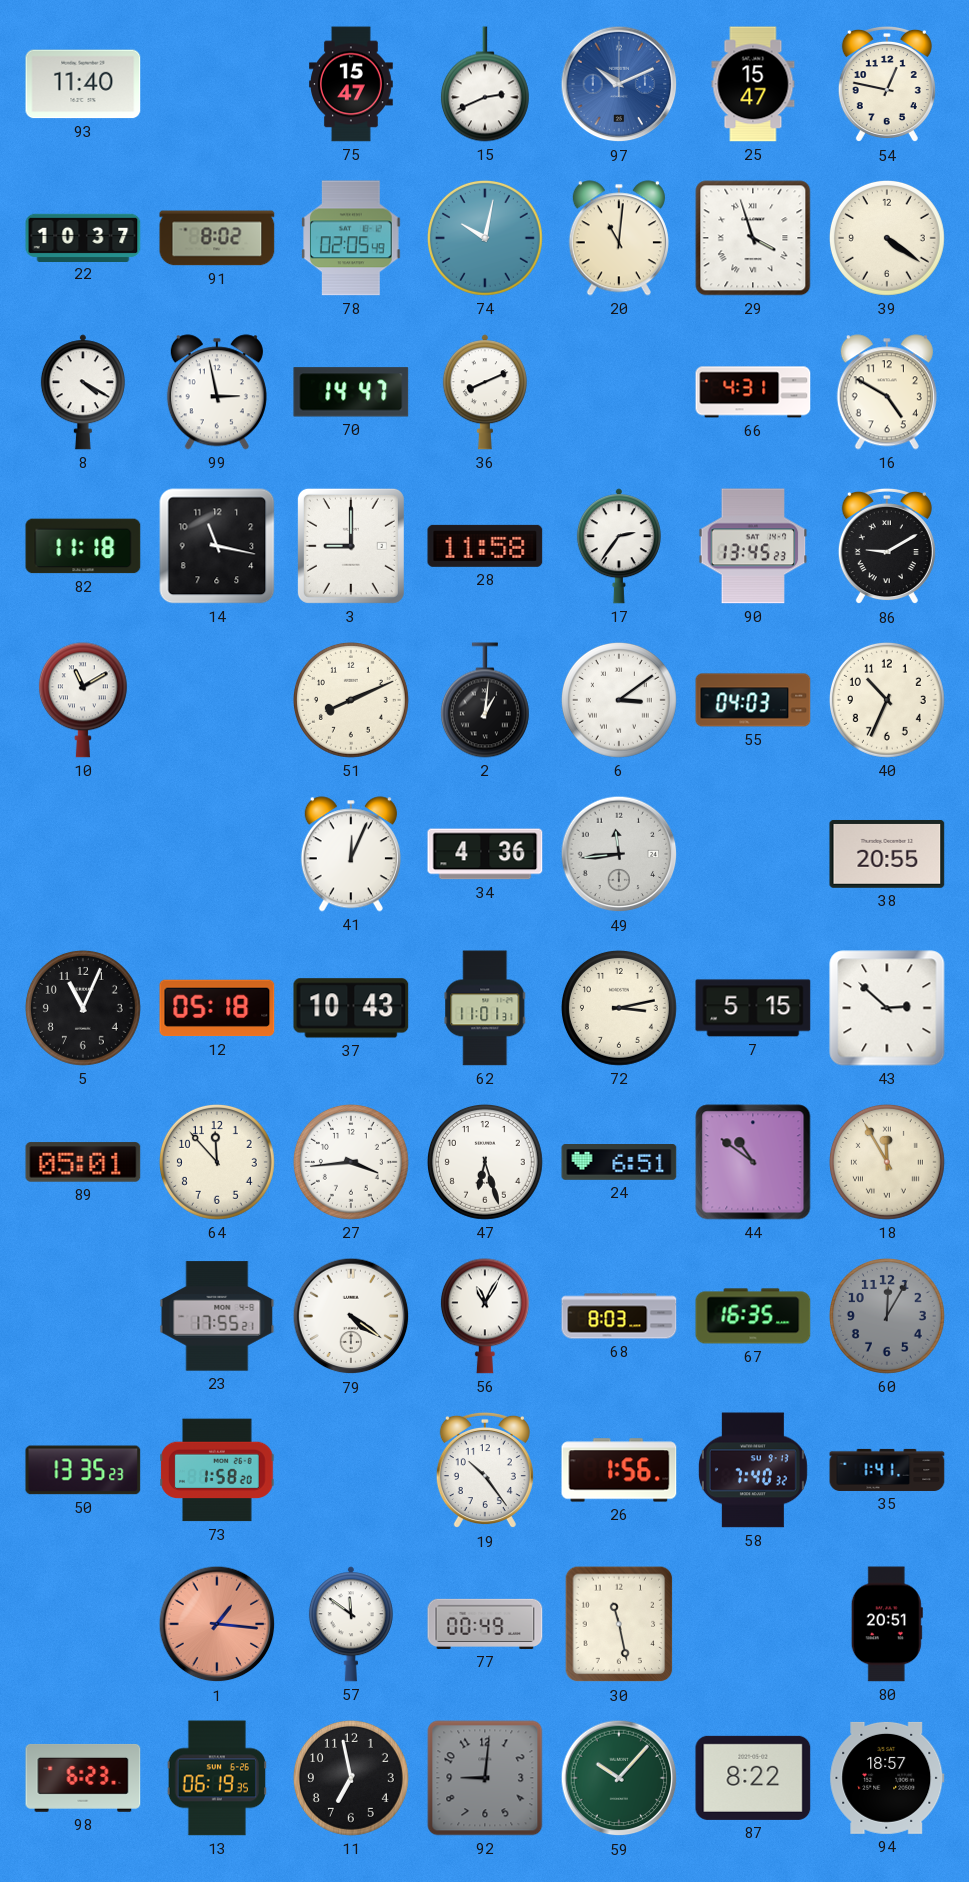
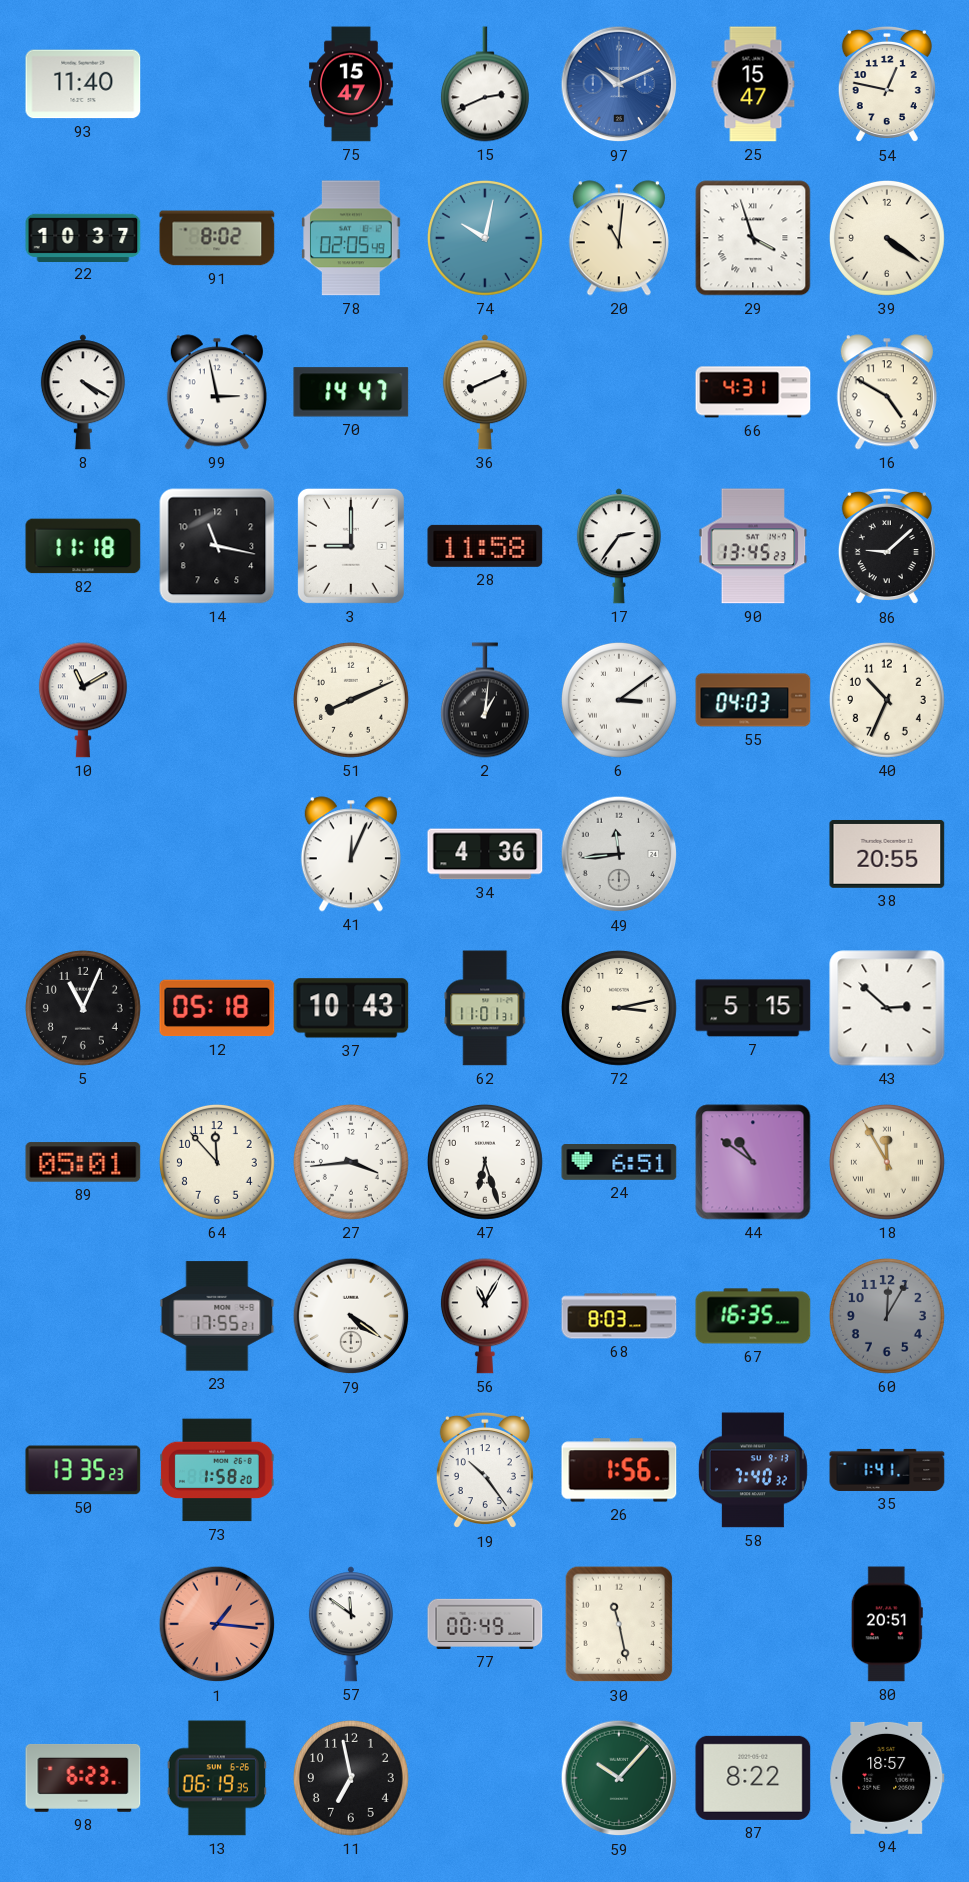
86: 9:10 -> 9:08 (887, 546)
92: 9:01 -> none (485, 1778)
